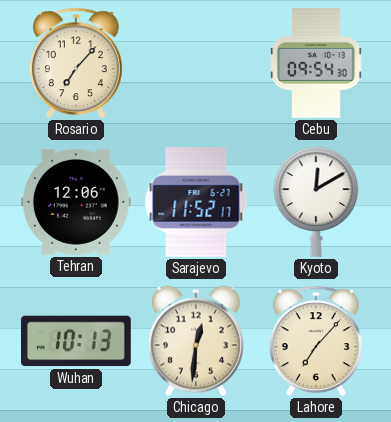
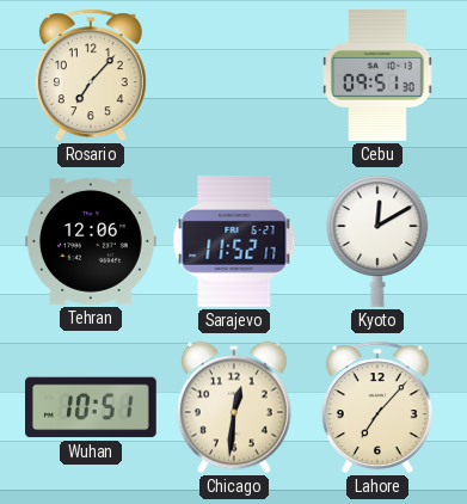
Cebu: 09:54 -> 09:51 (377, 75)
Wuhan: 10:13 -> 10:51 (92, 407)
